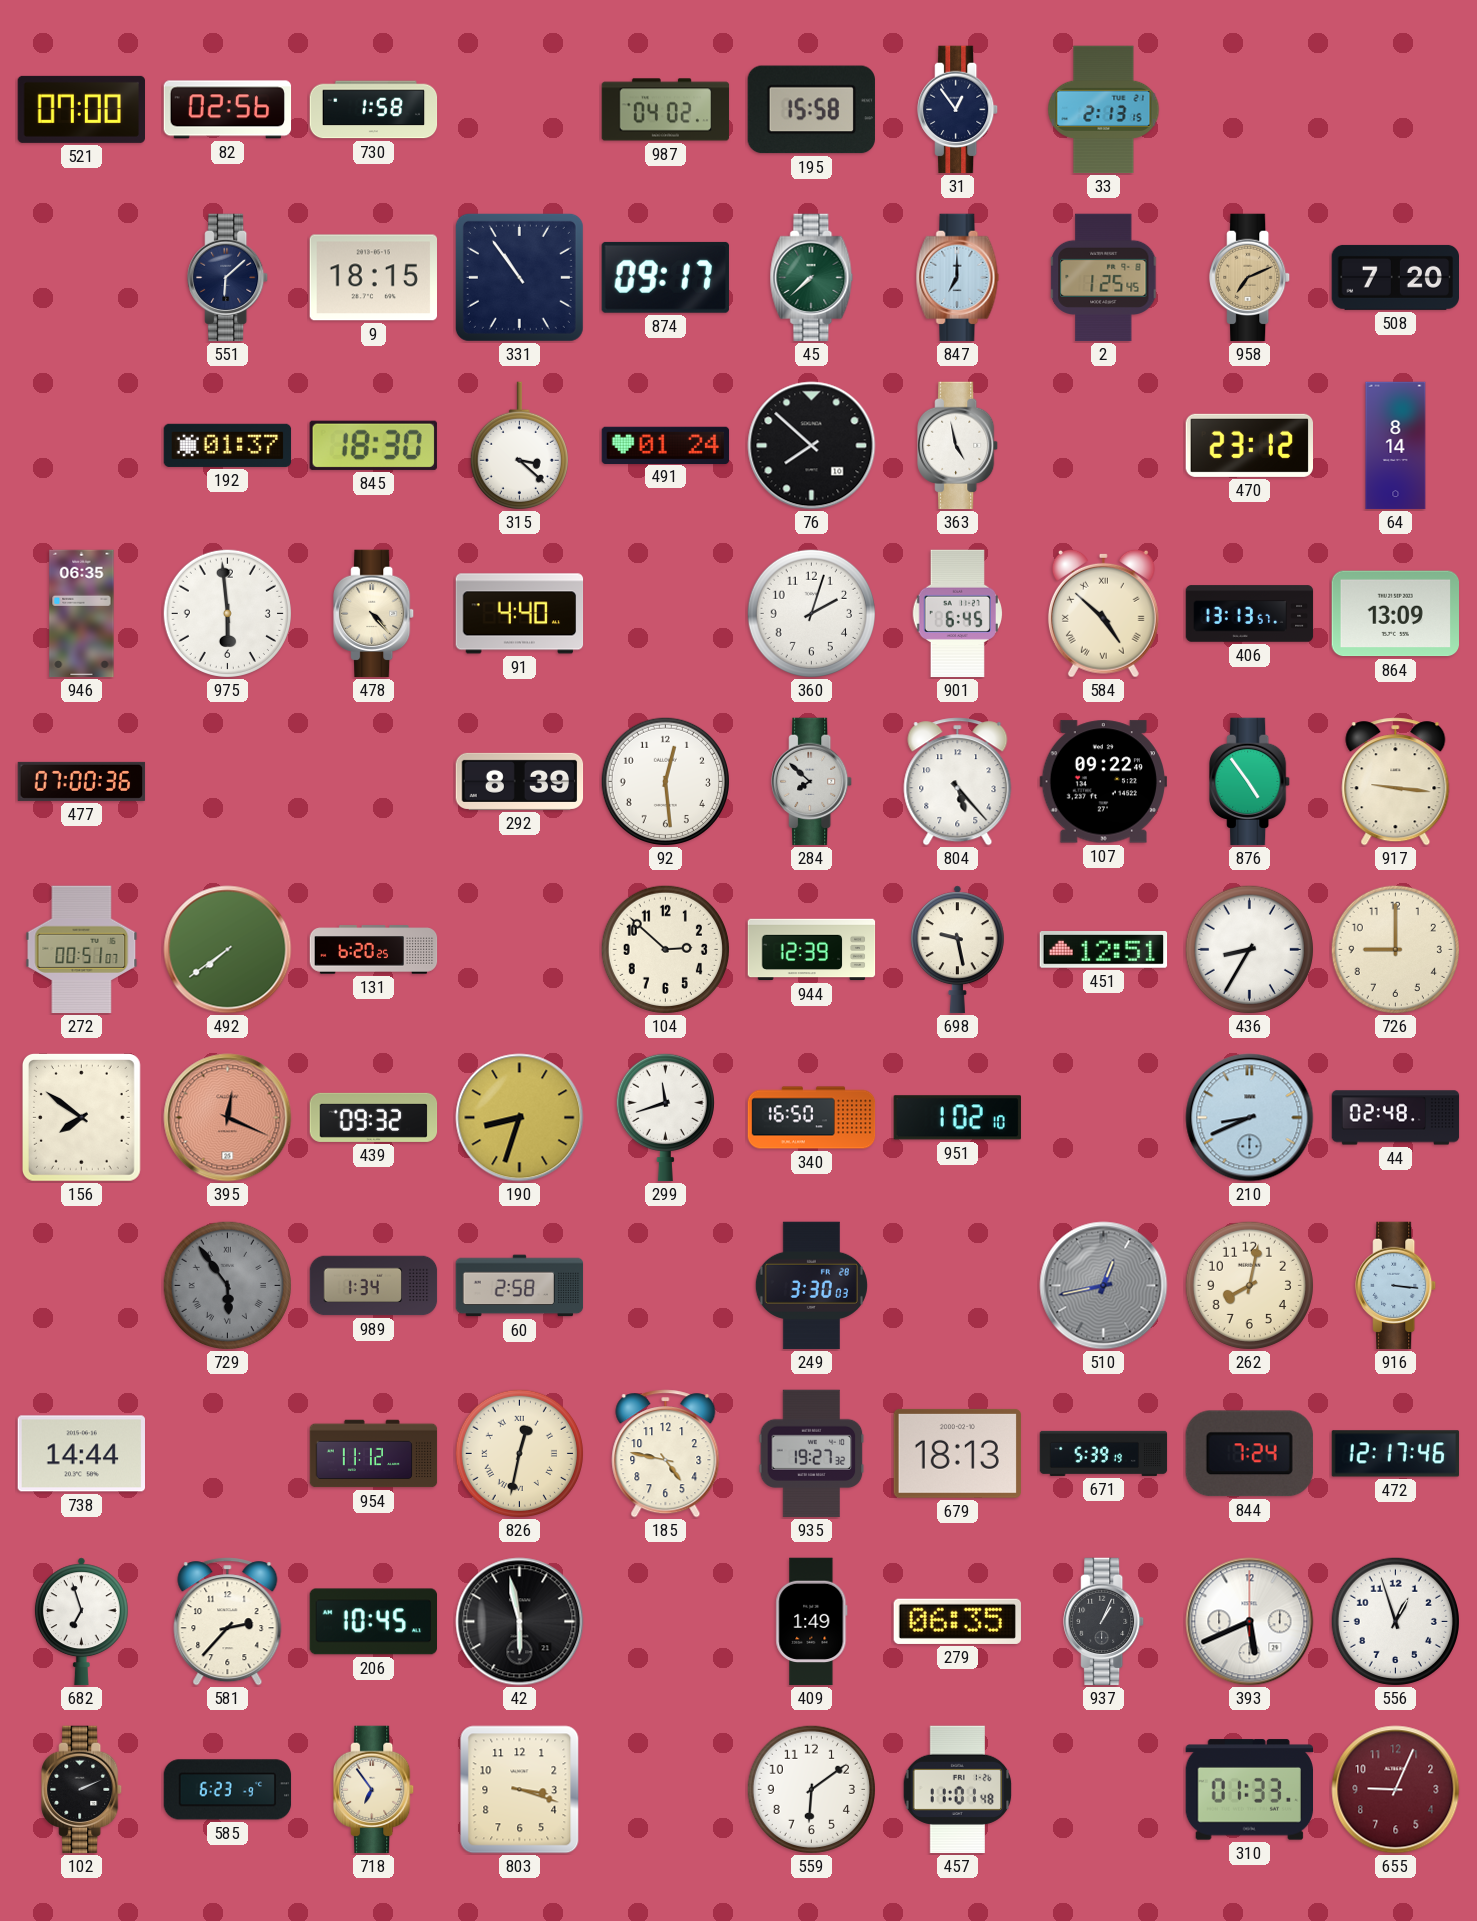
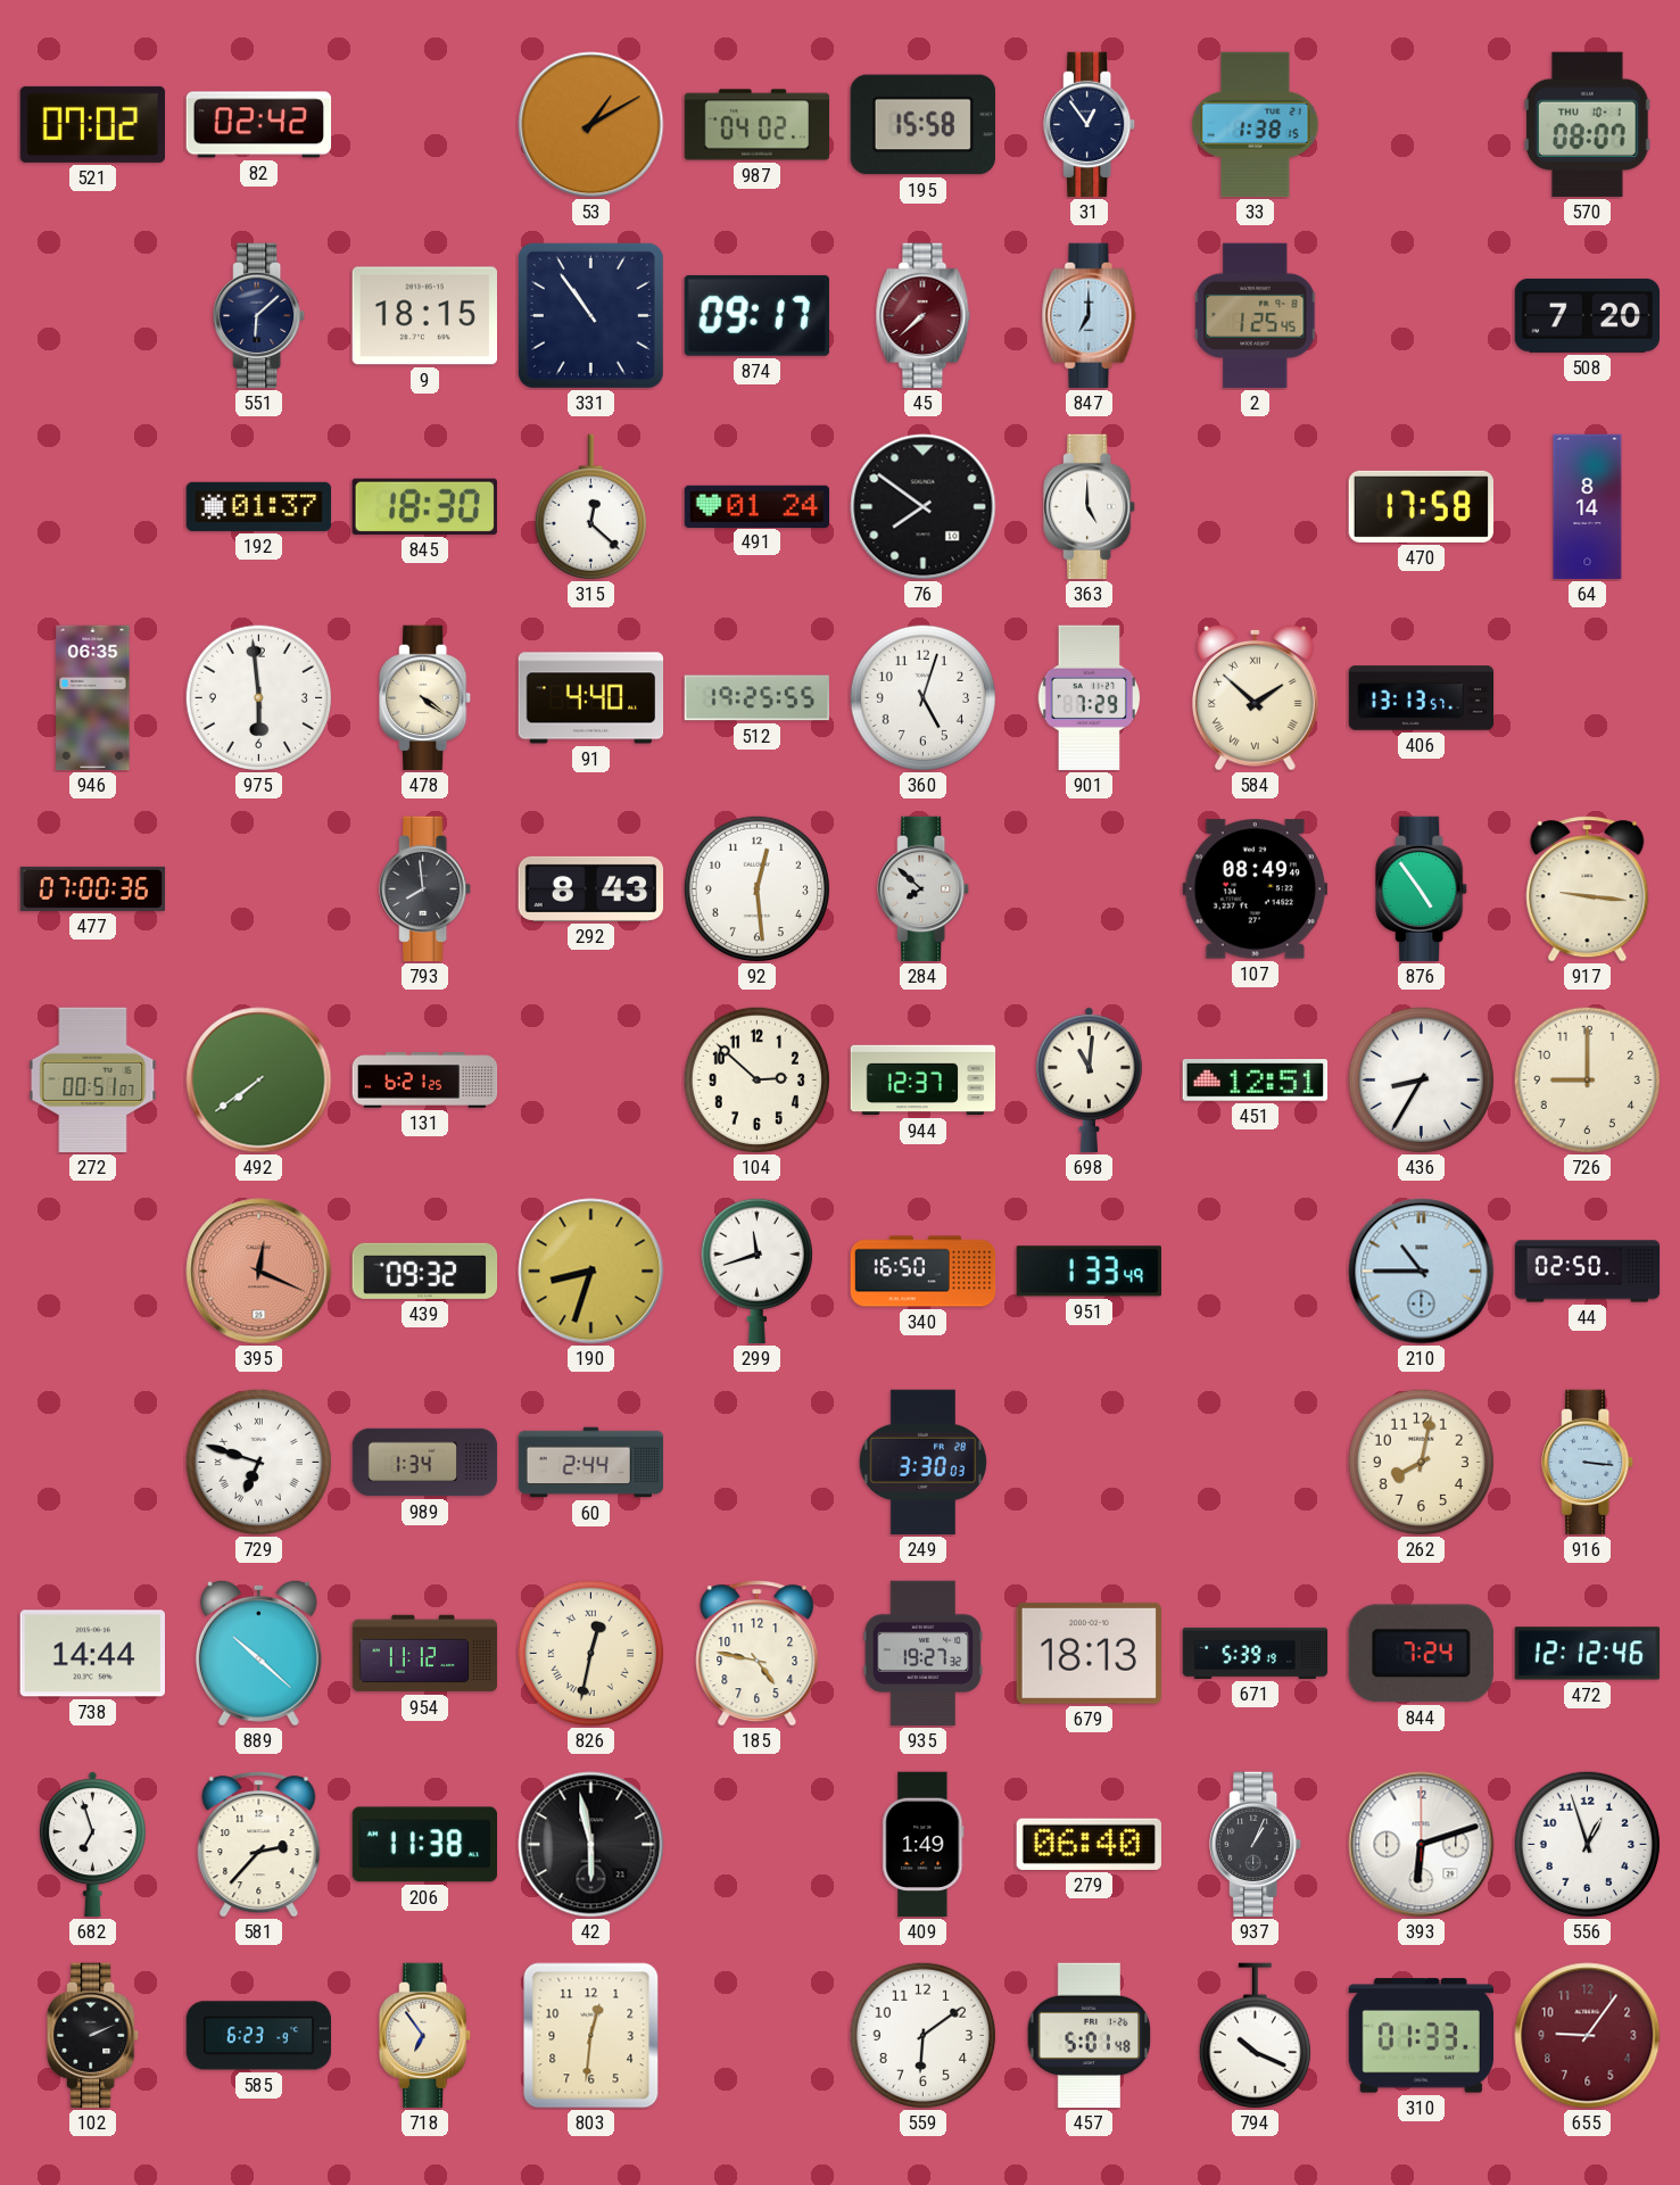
521: 07:00 -> 07:02 (93, 124)
82: 02:56 -> 02:42 (259, 125)
730: 1:58 -> none (374, 110)
53: none -> 1:10 (591, 125)
33: 2:13 -> 1:38 (1256, 125)
570: none -> 08:07 (1588, 124)
45 dial: green -> burgundy (924, 316)
958: 7:11 -> none (1250, 278)
315: 3:22 -> 12:22 (590, 507)
76: 7:52 -> 7:51 (924, 507)
363: 4:58 -> 5:00 (1090, 507)
470: 23:12 -> 17:58 (1421, 506)
478: 4:23 -> 4:21 (425, 698)
512: none -> 19:25 (756, 698)
360: 2:03 -> 5:03 (922, 697)
901: 6:45 -> 7:29 (1089, 698)
584: 4:52 -> 1:52 (1255, 697)
864: 13:09 -> none (1395, 614)
793: none -> 7:59 (425, 889)
292: 8:39 -> 8:43 (591, 888)
804: 5:23 -> none (958, 782)
107: 09:22 -> 08:49 (1255, 889)
131: 6:20 -> 6:21 (425, 1081)
944: 12:39 -> 12:37 (924, 1081)
698: 9:28 -> 11:01 (1089, 1081)
156: 7:51 -> none (81, 1117)
951: 1:02 -> 1:33 (1089, 1272)
210: 8:41 -> 10:45 (1422, 1272)
44: 02:48 -> 02:50 (1588, 1272)
729: 5:54 -> 6:48 (258, 1462)
729 dial: grey -> white (258, 1462)
60: 2:58 -> 2:44 (591, 1463)
510: 12:43 -> none (1104, 1286)
889: none -> 10:22 (258, 1653)
472: 12:17 -> 12:12 (1588, 1654)
206: 10:45 -> 11:38 (424, 1845)
279: 06:35 -> 06:40 (1089, 1844)
393: 5:41 -> 6:12 (1422, 1845)
803: 3:18 -> 12:31 (591, 2036)
457: 11:01 -> 5:01 (1090, 2036)
794: none -> 10:19 (1255, 2036)
655: 9:04 -> 9:06 (1588, 2036)
